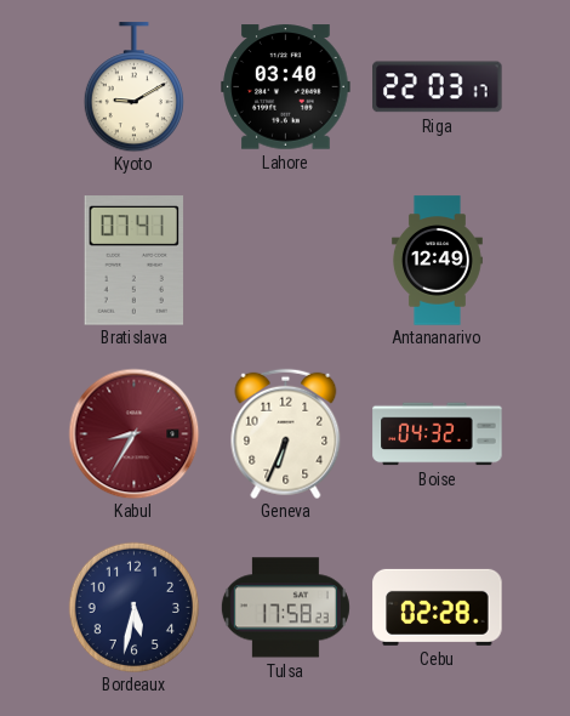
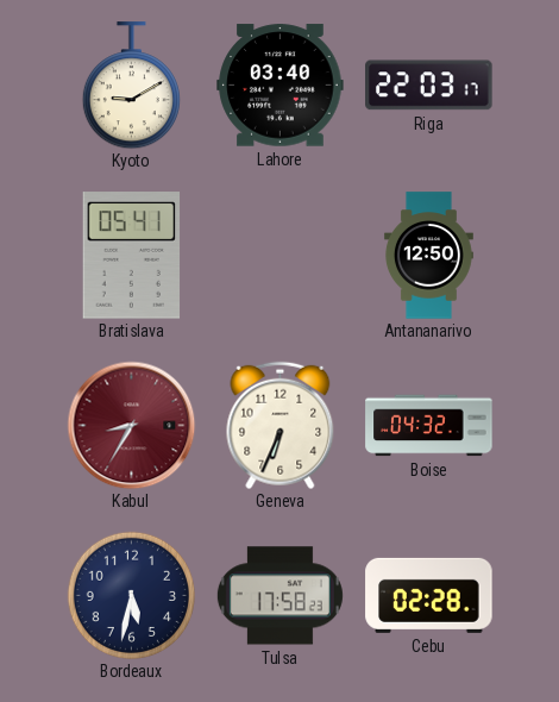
Bratislava: 07:41 -> 05:41 (132, 256)
Antananarivo: 12:49 -> 12:50 (428, 256)
